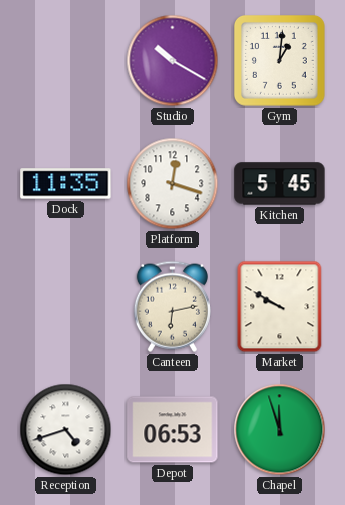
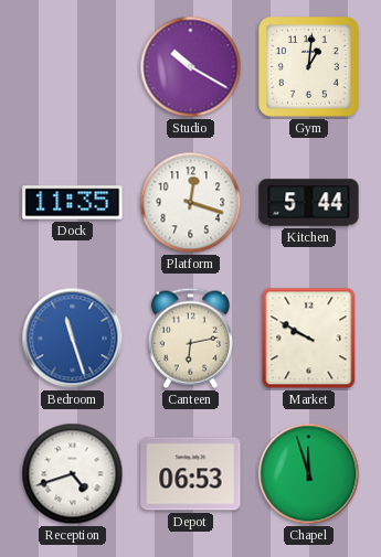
Kitchen: 5:45 -> 5:44 (309, 203)
Bedroom: none -> 11:27 (73, 339)
